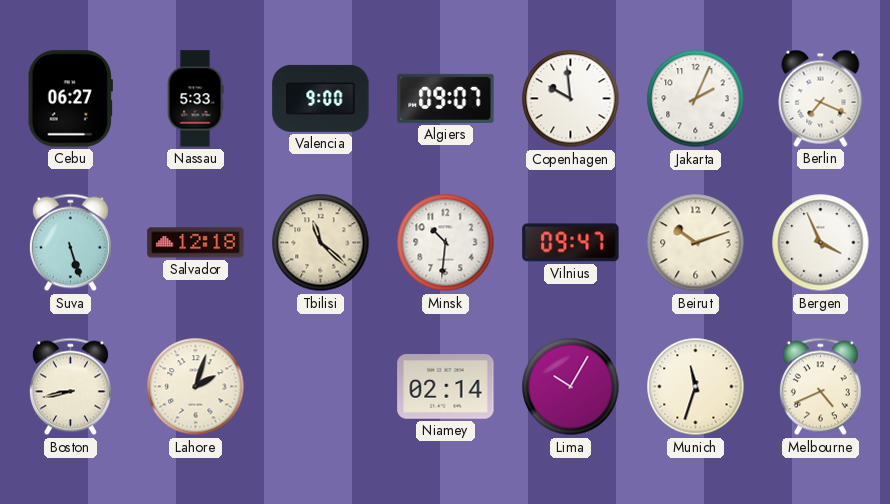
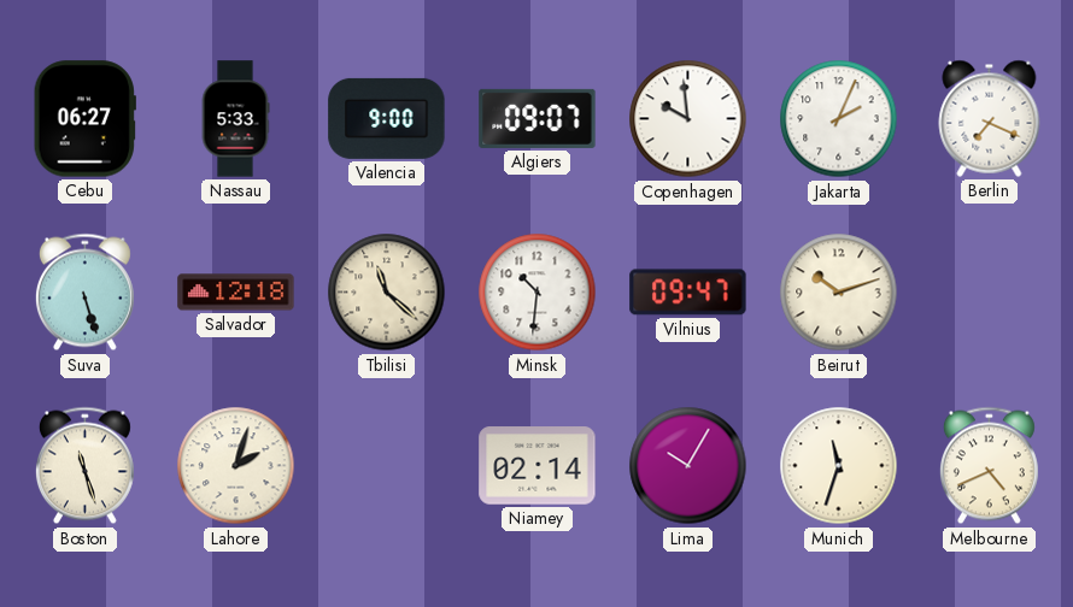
Bergen: 3:56 -> none (821, 243)
Boston: 8:43 -> 11:27 (84, 466)
